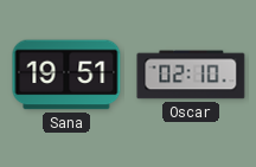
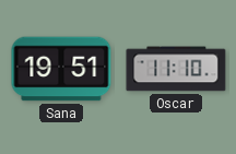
Oscar: 02:10 -> 11:10 (176, 69)
